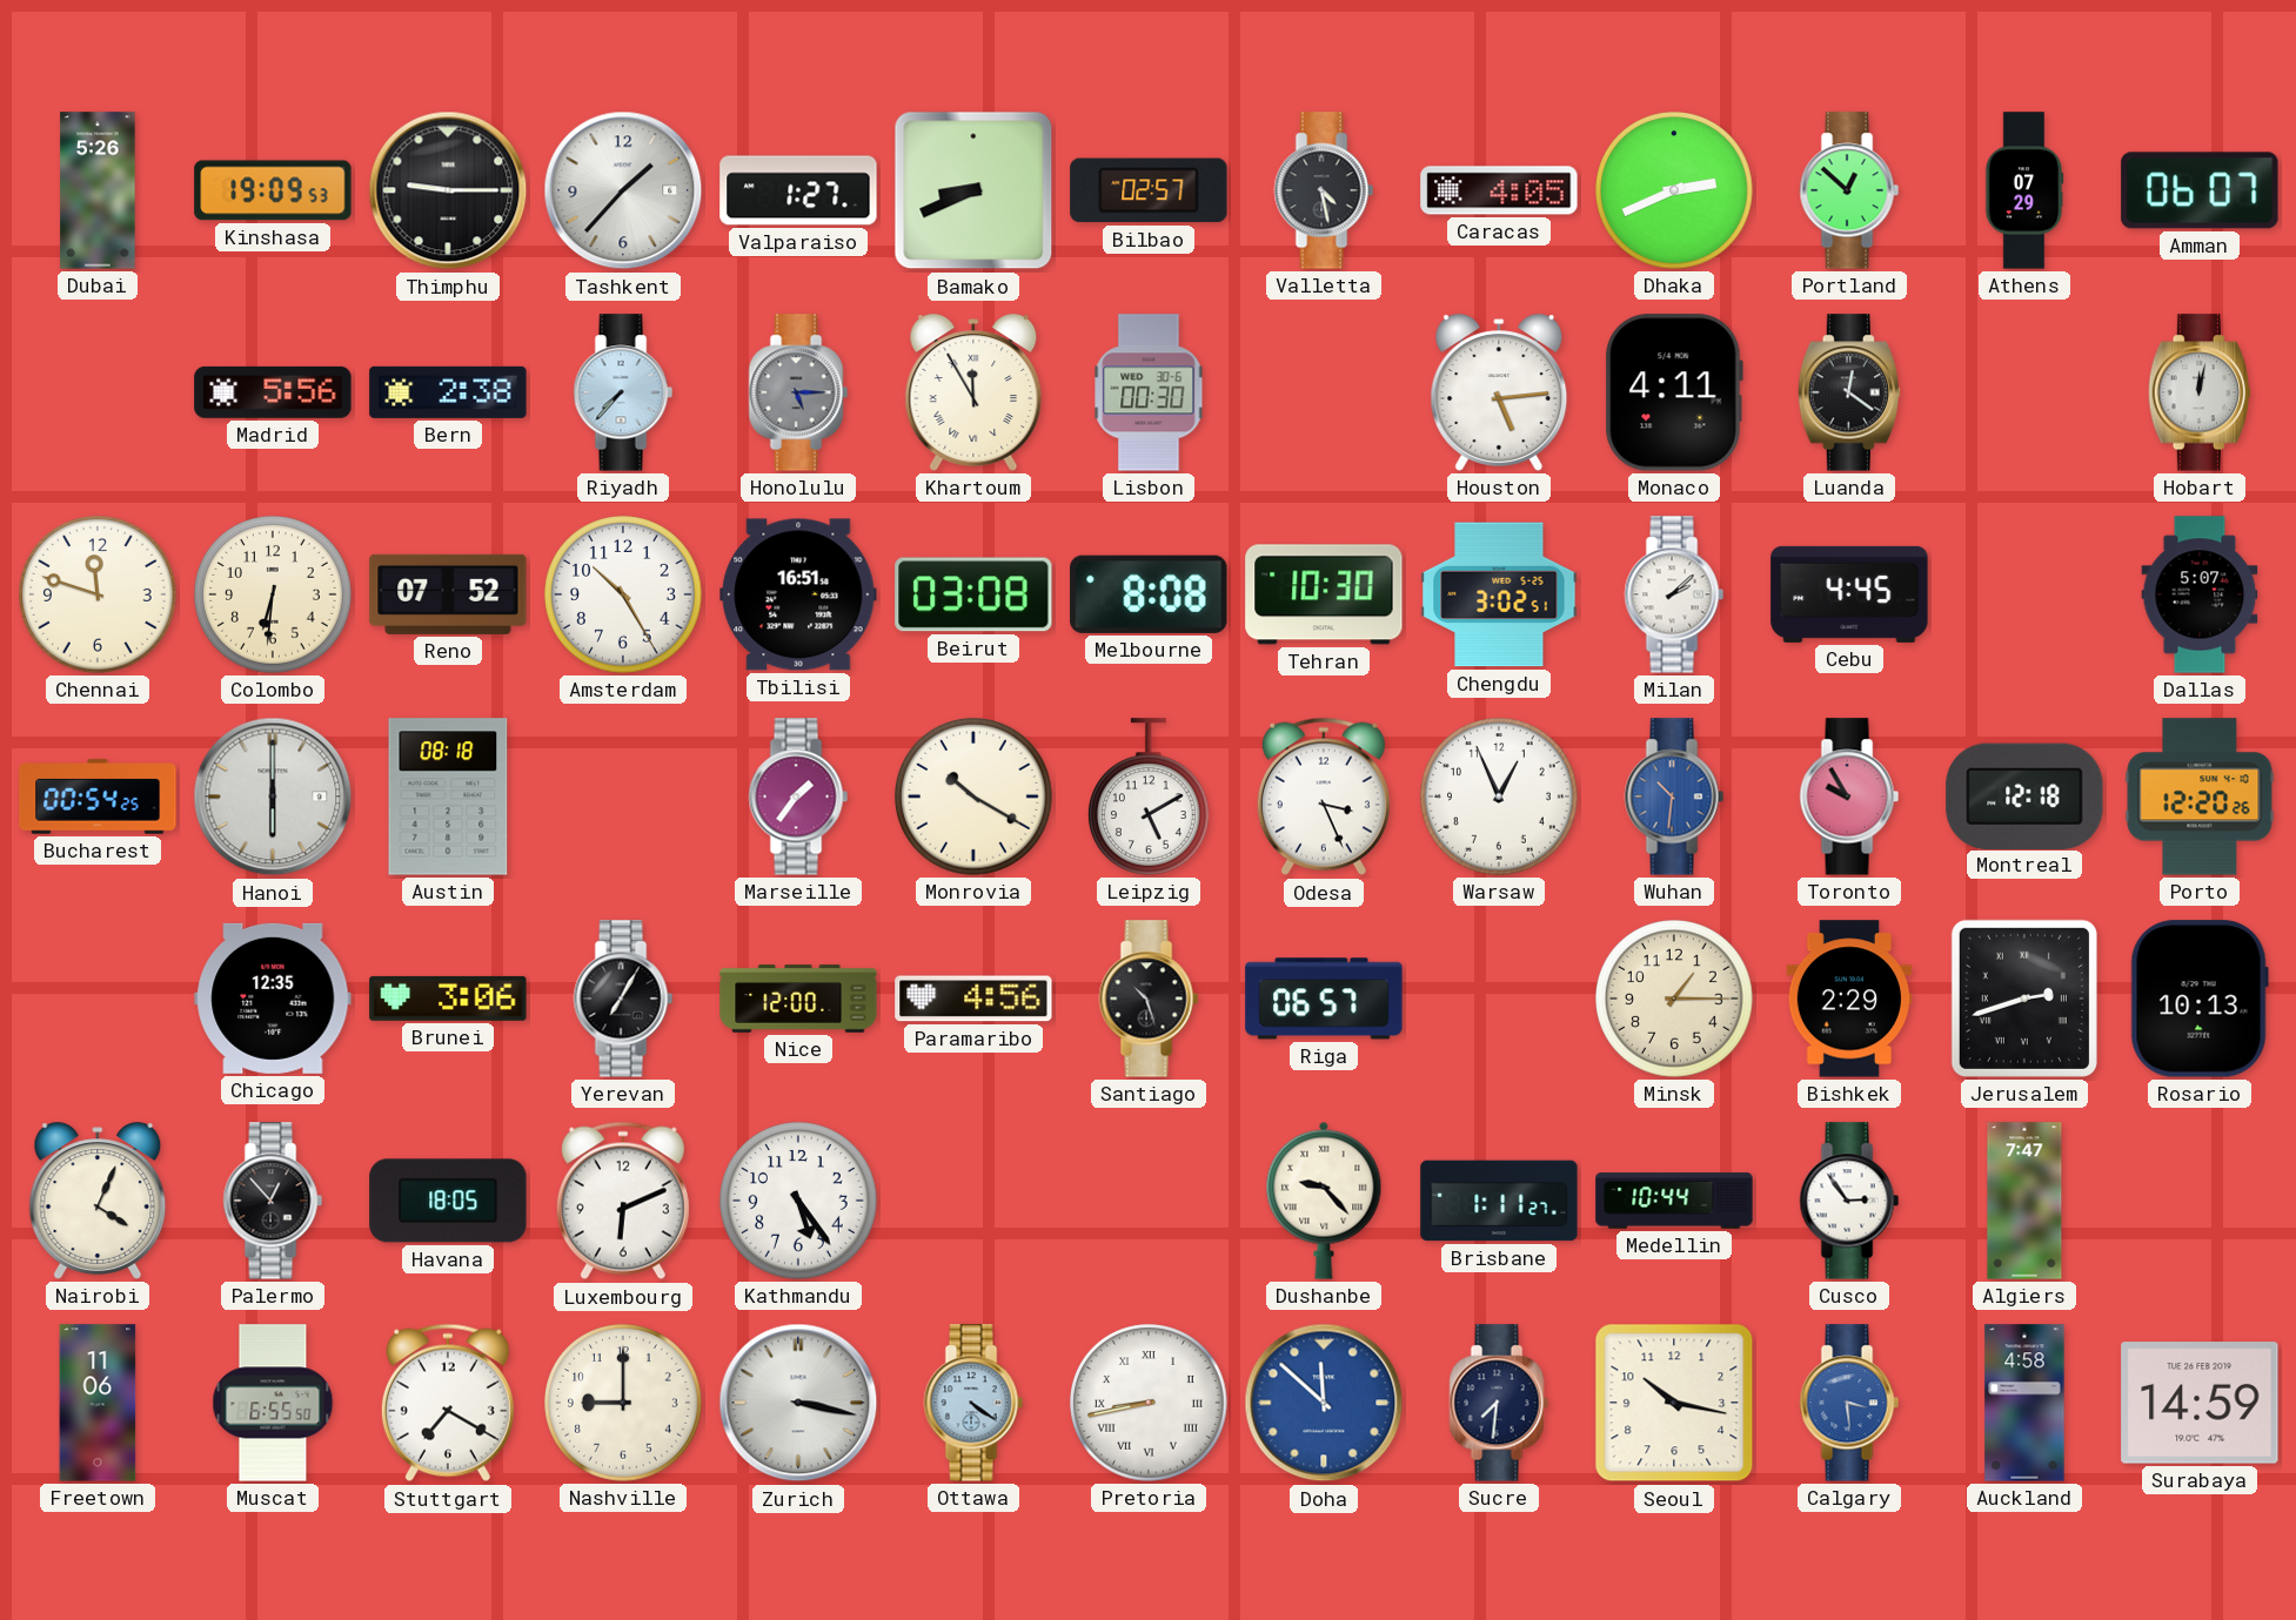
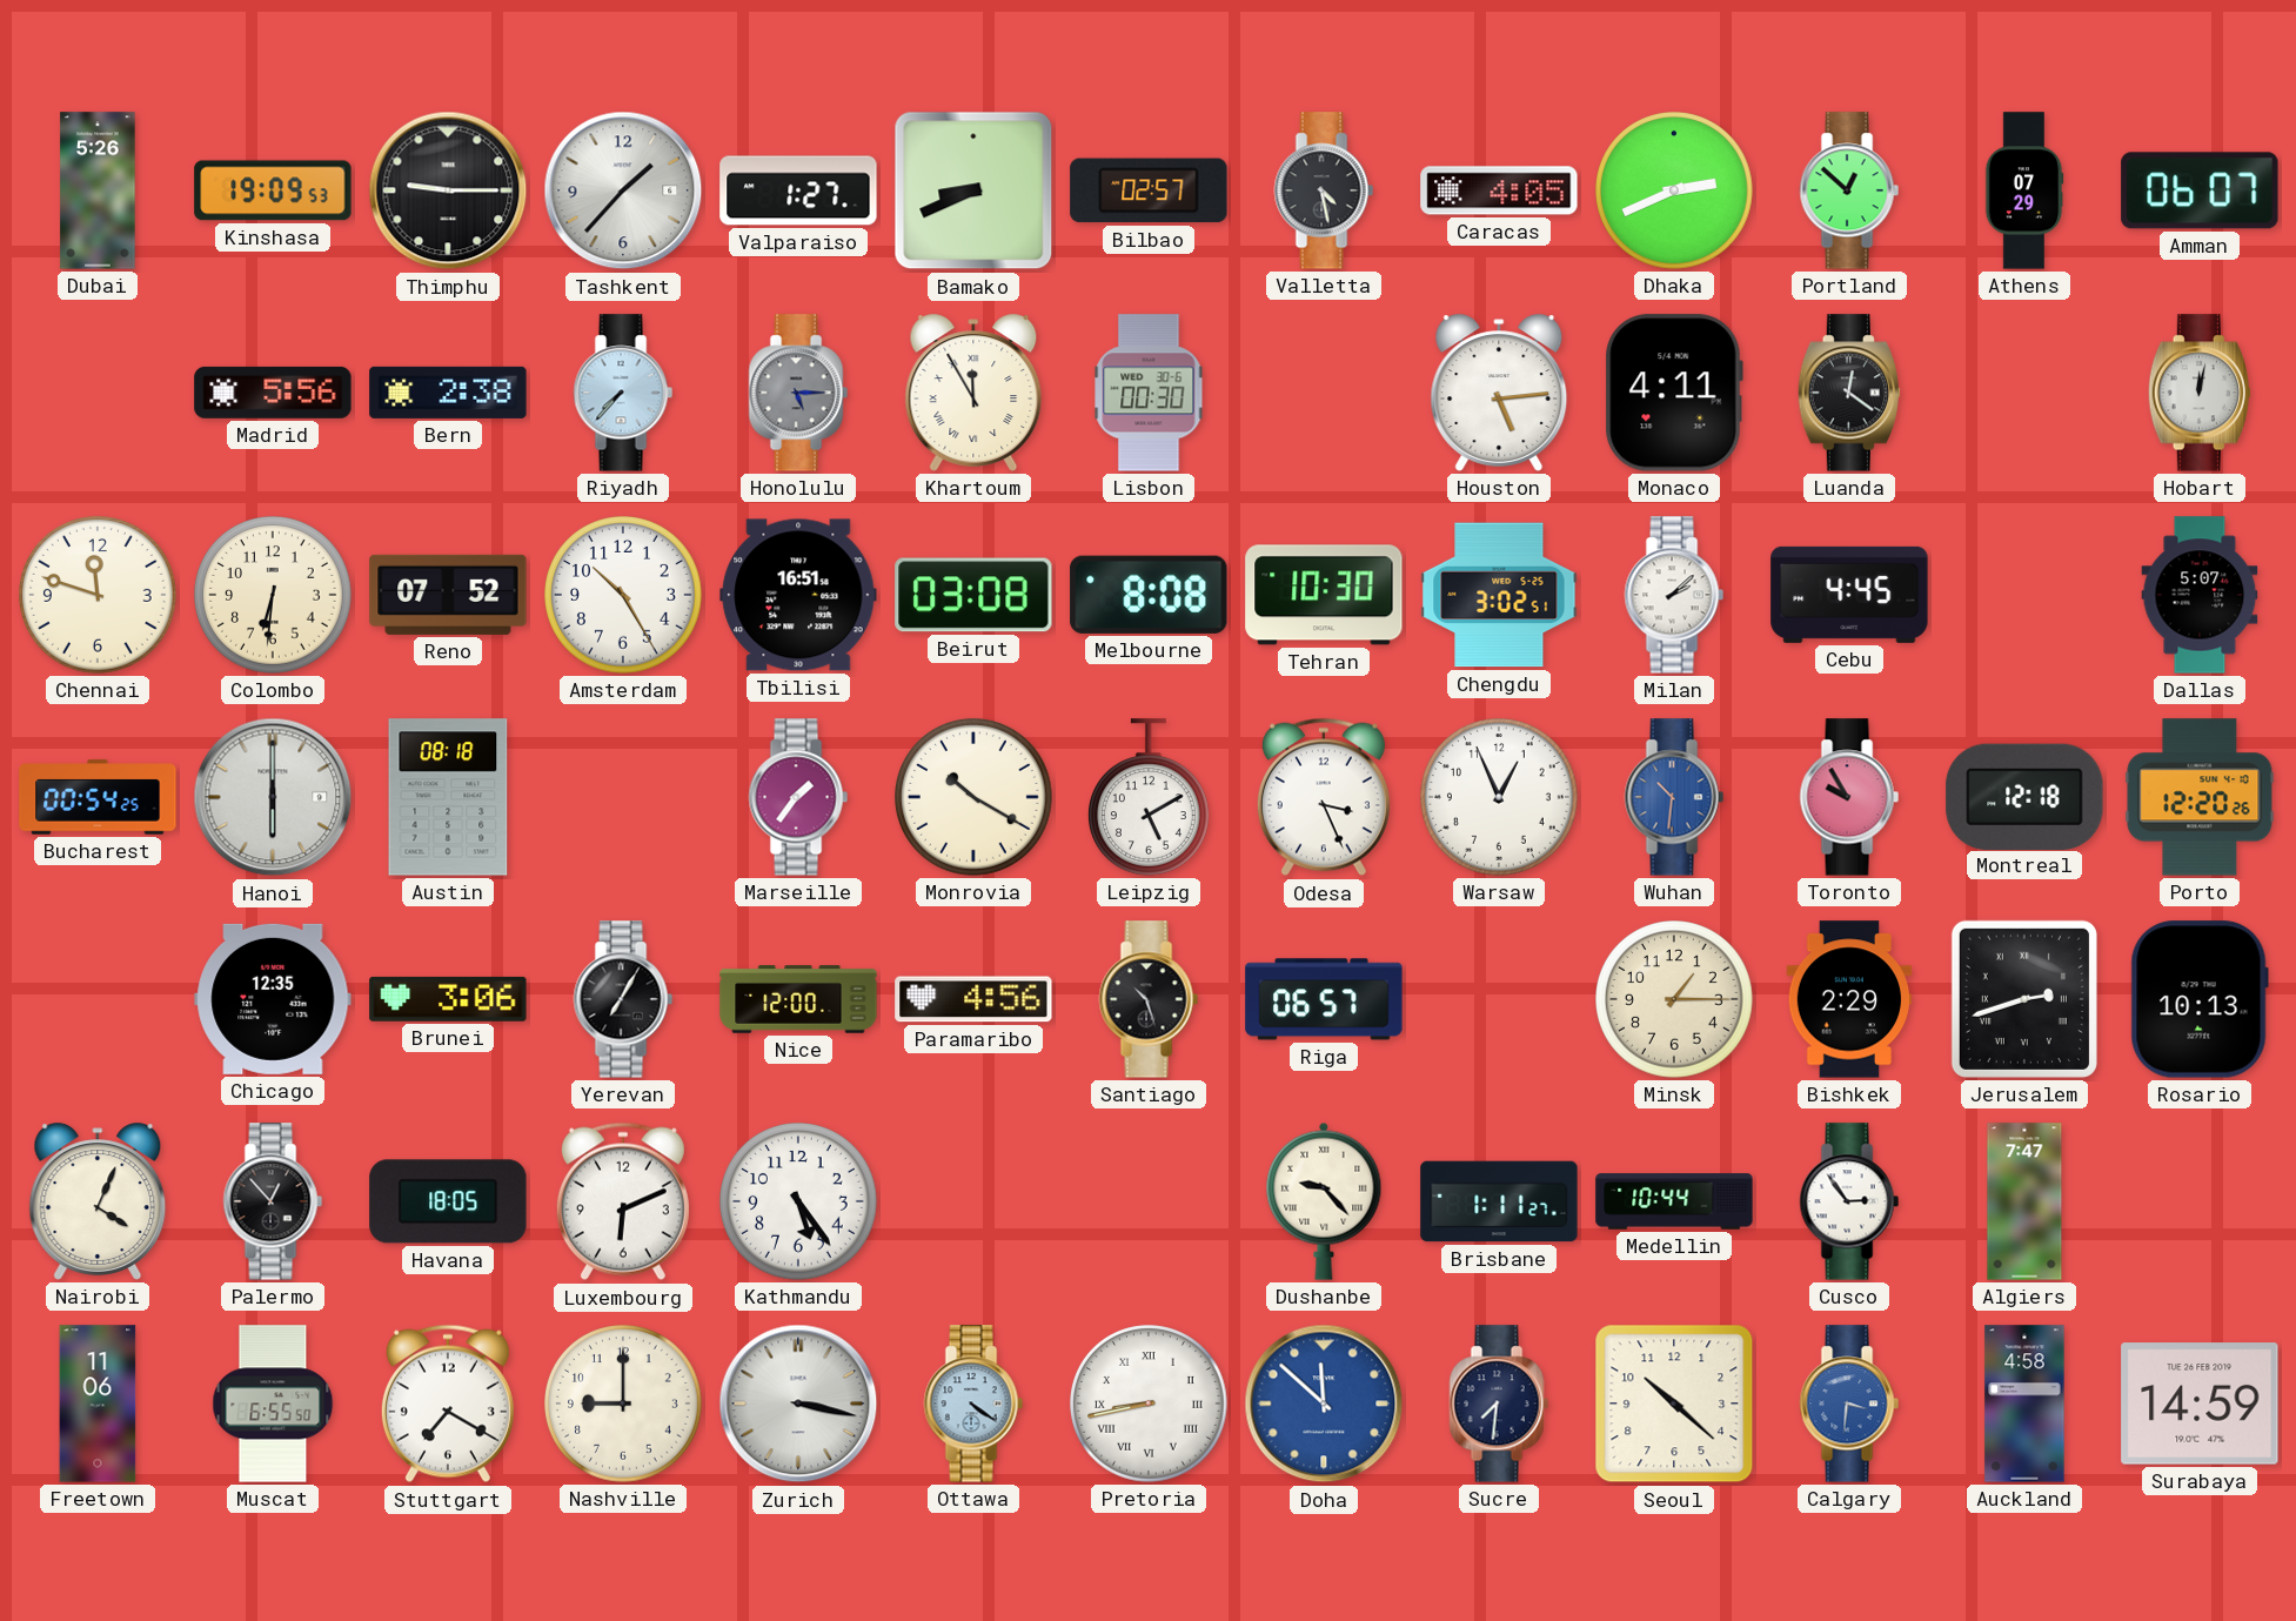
Seoul: 10:17 -> 10:22 (1674, 1404)
Calgary: 3:29 -> 3:31 (1849, 1404)
